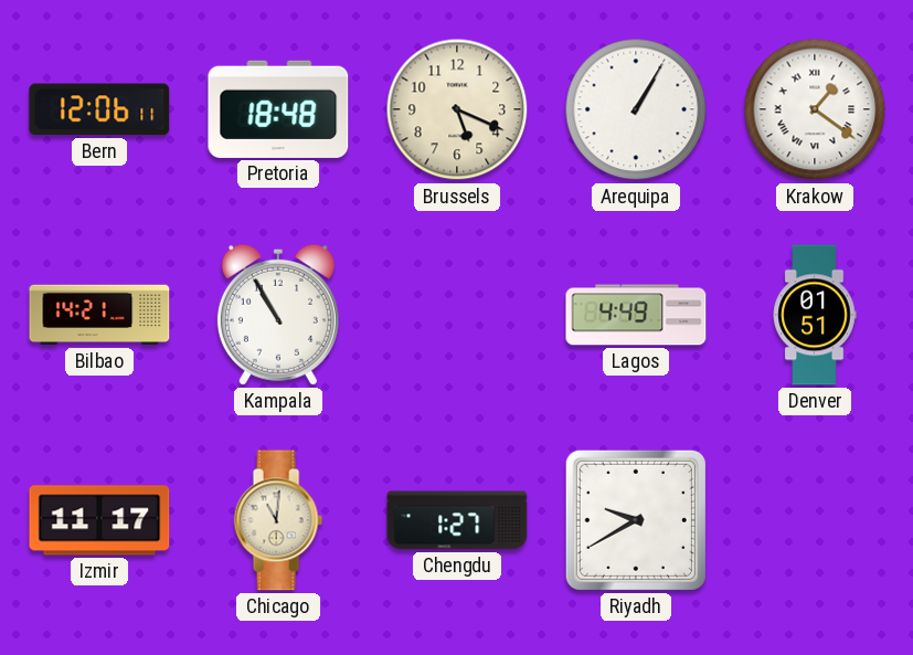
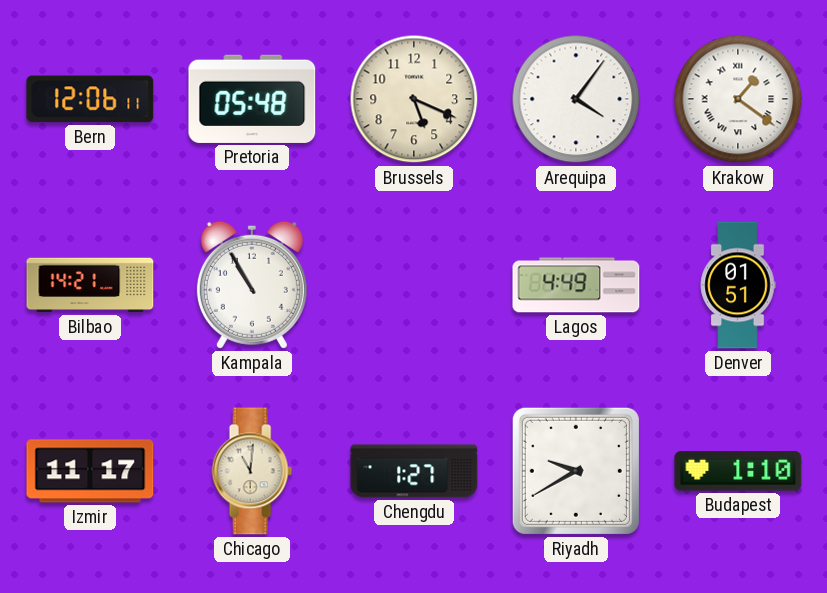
Pretoria: 18:48 -> 05:48 (252, 99)
Arequipa: 1:05 -> 4:06 (576, 99)
Budapest: none -> 1:10 (738, 471)
